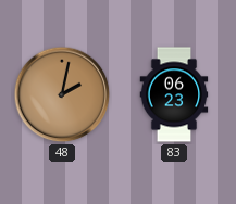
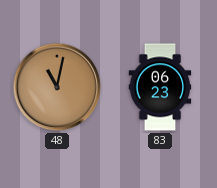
48: 2:02 -> 11:02 (57, 87)
